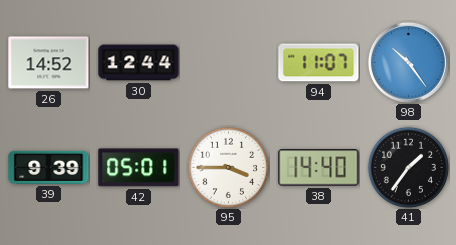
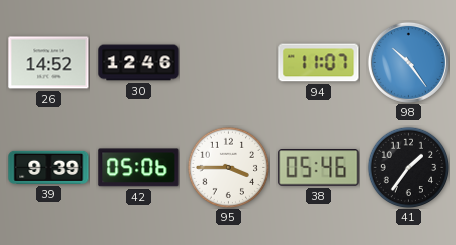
30: 12:44 -> 12:46 (139, 63)
42: 05:01 -> 05:06 (139, 168)
38: 14:40 -> 05:46 (319, 168)
